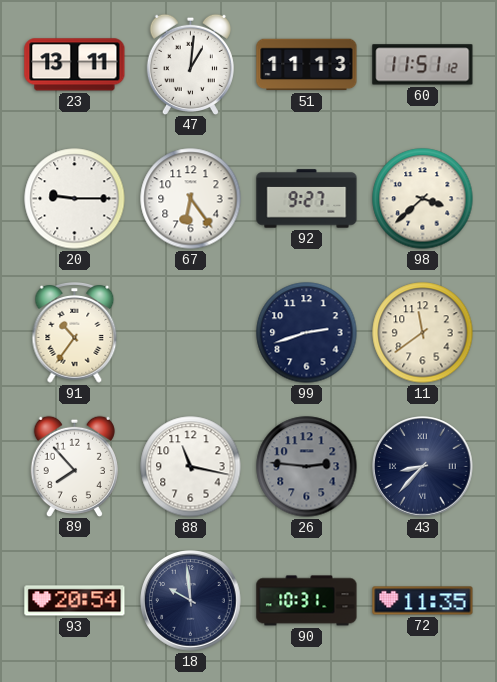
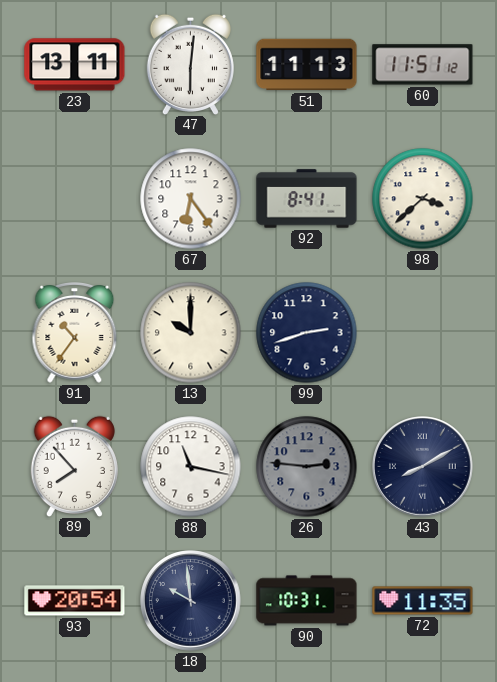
47: 1:01 -> 6:01 (190, 64)
20: 9:15 -> none (75, 199)
92: 9:27 -> 8:41 (307, 199)
13: none -> 10:00 (191, 333)
11: 11:39 -> none (423, 333)
43: 8:37 -> 8:10 (423, 467)
